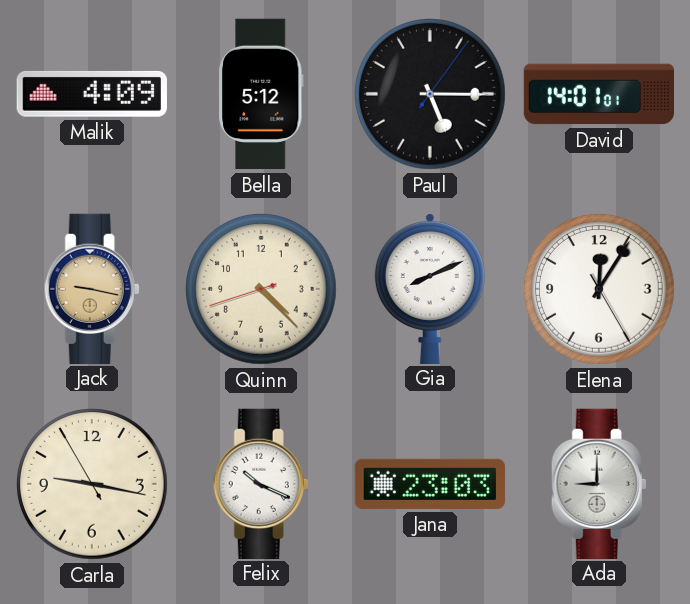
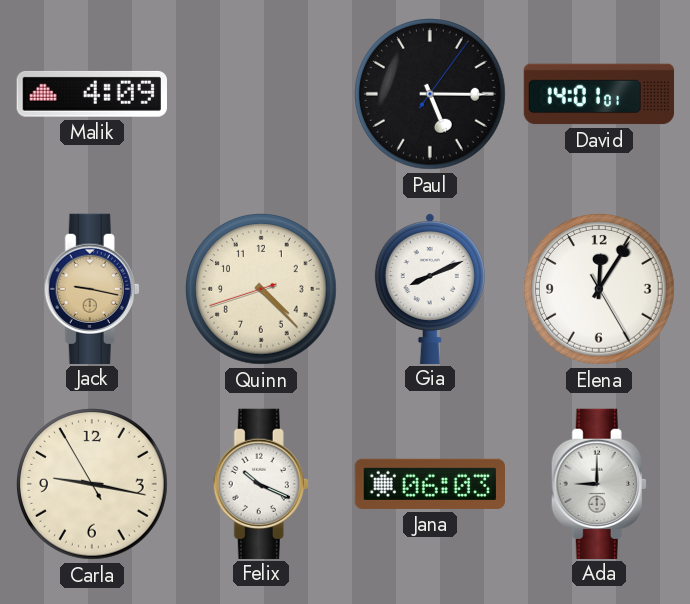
Bella: 5:12 -> none (262, 94)
Jana: 23:03 -> 06:03 (429, 484)
